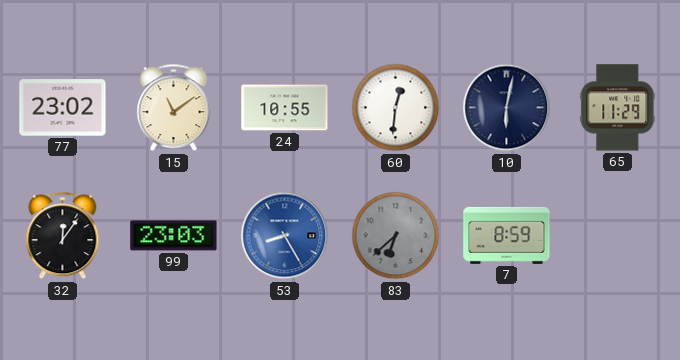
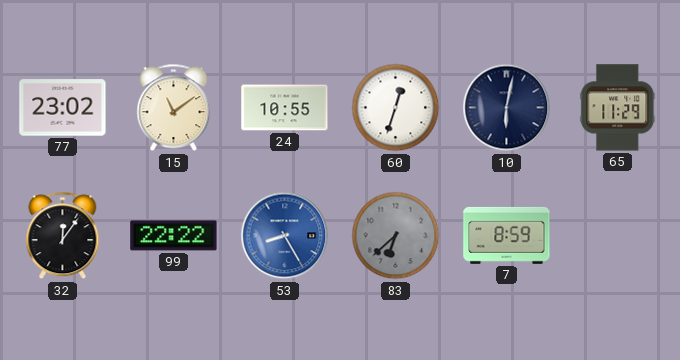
60: 12:31 -> 12:33 (396, 108)
99: 23:03 -> 22:22 (174, 236)
